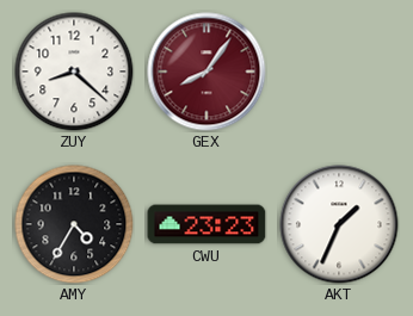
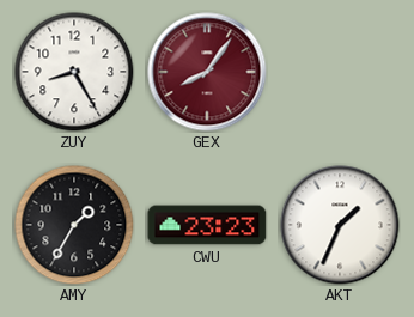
ZUY: 8:22 -> 8:25 (74, 72)
AMY: 4:35 -> 1:35 (74, 225)
